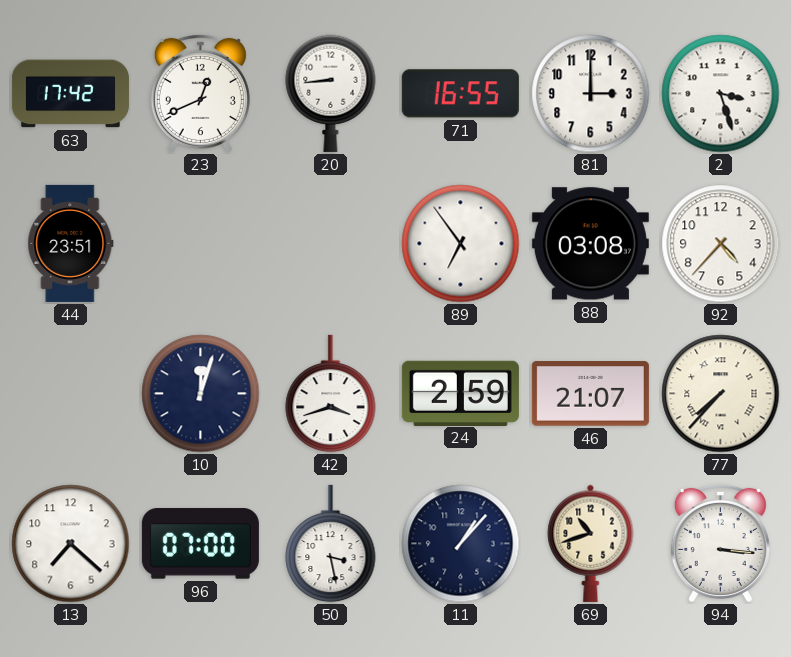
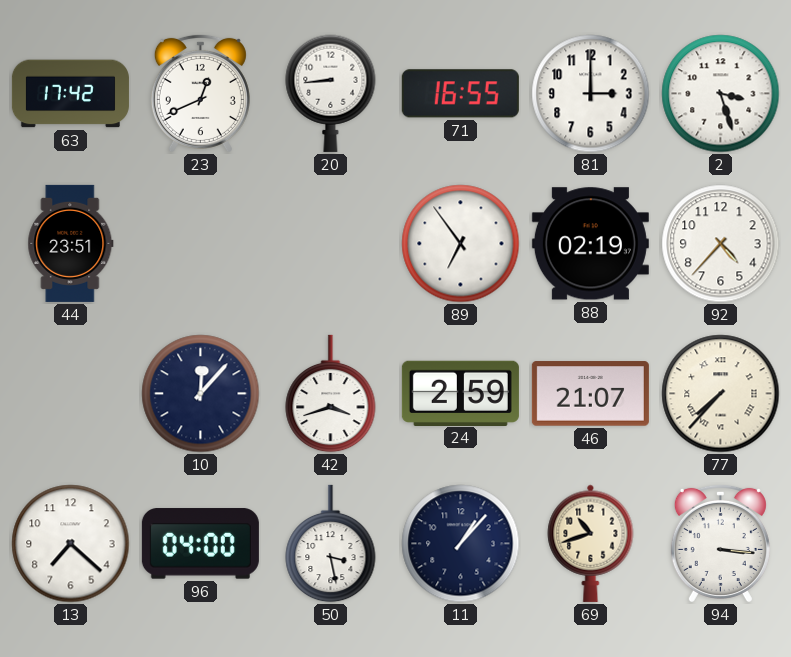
88: 03:08 -> 02:19 (590, 244)
10: 12:03 -> 12:07 (201, 394)
96: 07:00 -> 04:00 (200, 544)
